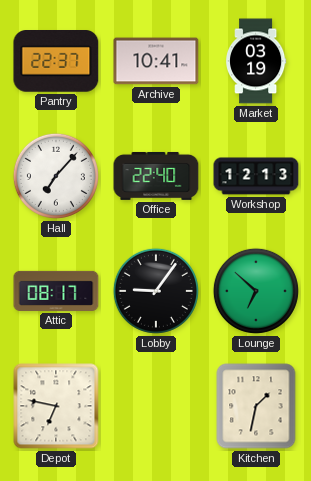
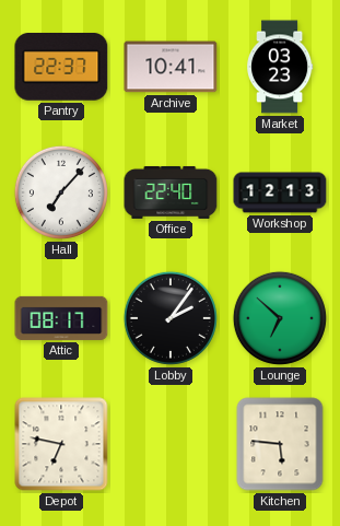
Market: 03:19 -> 03:23 (280, 67)
Lobby: 9:06 -> 2:06 (171, 318)
Kitchen: 1:32 -> 5:46 (280, 444)
